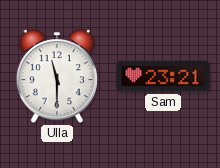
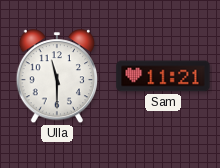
Sam: 23:21 -> 11:21 (163, 76)
